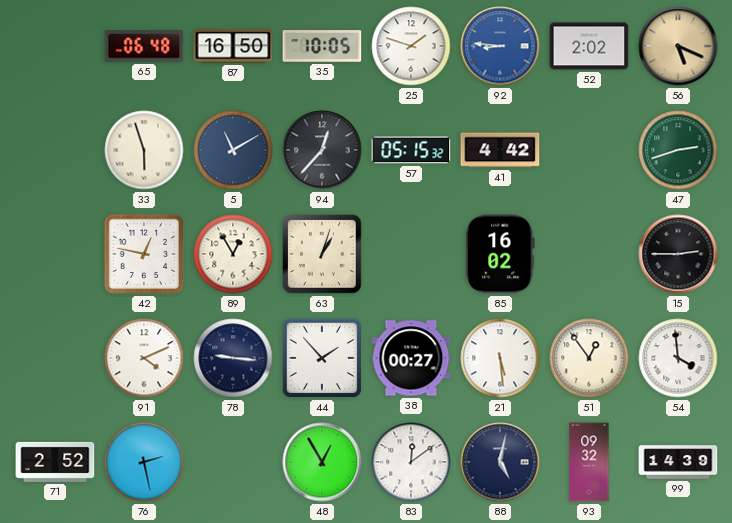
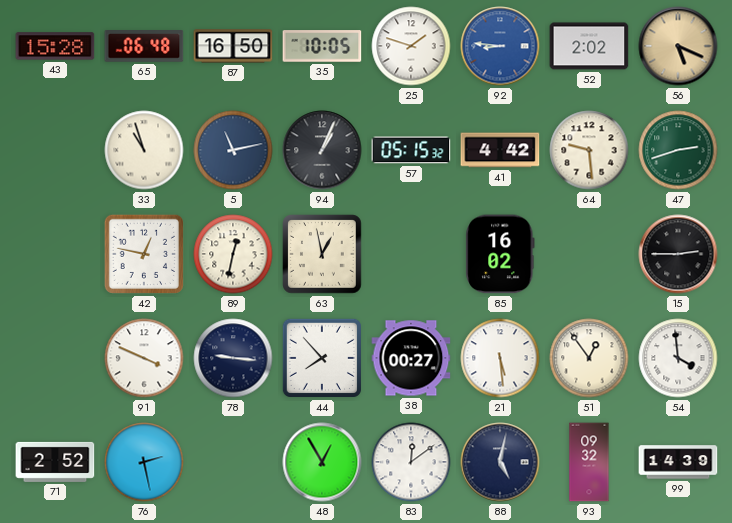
43: none -> 15:28 (55, 46)
33: 5:57 -> 10:57 (144, 150)
5: 11:10 -> 11:13 (233, 150)
94: 12:37 -> 1:04 (322, 150)
64: none -> 9:29 (589, 150)
89: 12:55 -> 12:32 (233, 254)
63: 1:03 -> 12:58 (322, 254)
91: 4:11 -> 3:49 (144, 358)
44: 1:53 -> 7:53 (322, 358)
